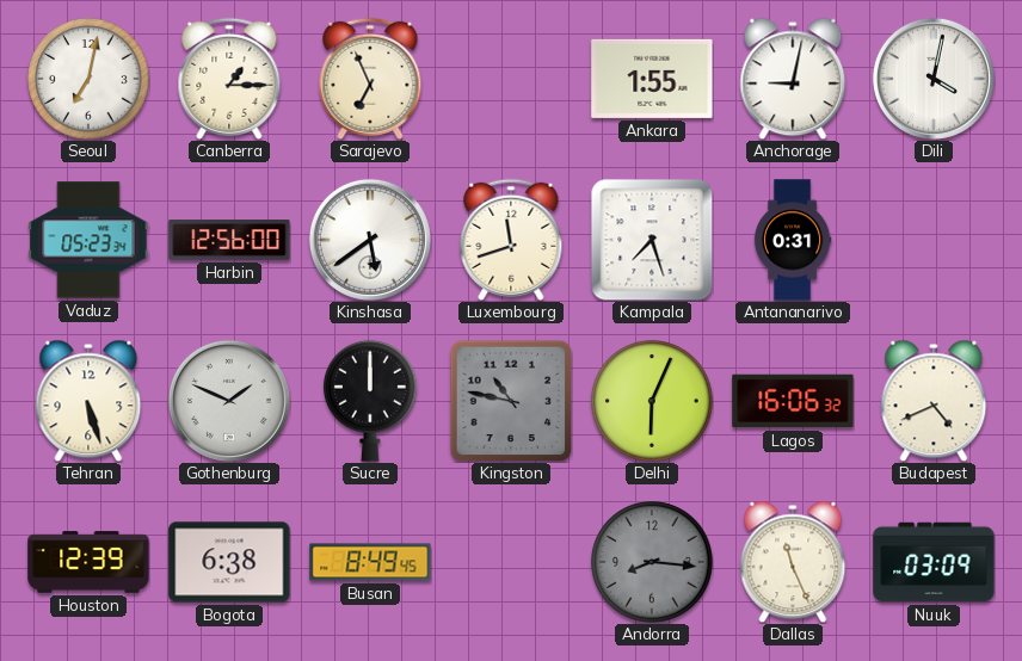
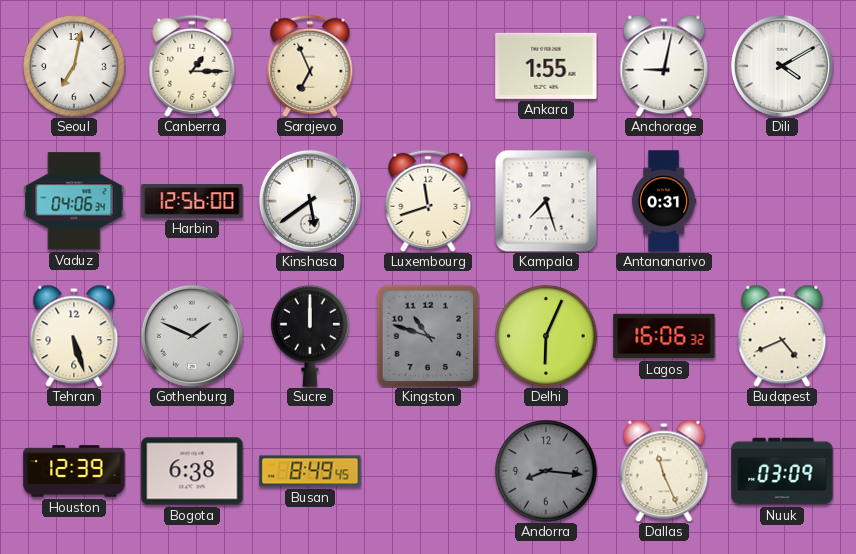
Dili: 4:02 -> 4:10 (782, 66)
Vaduz: 05:23 -> 04:06 (74, 201)
Kingston: 10:47 -> 10:48 (428, 336)
